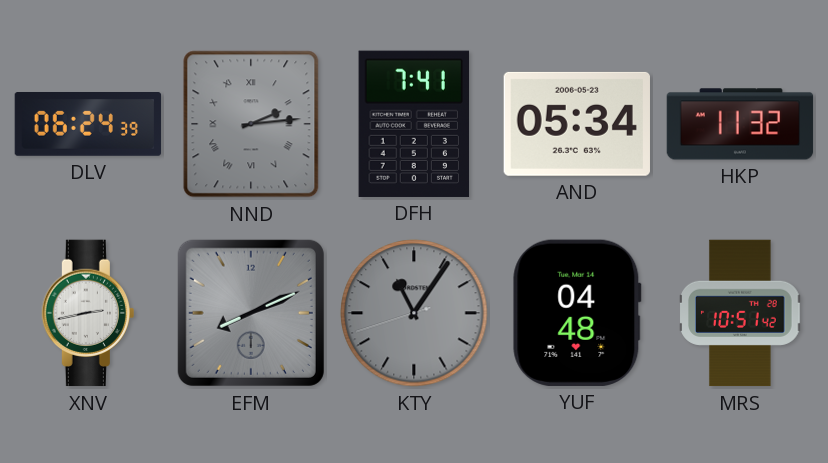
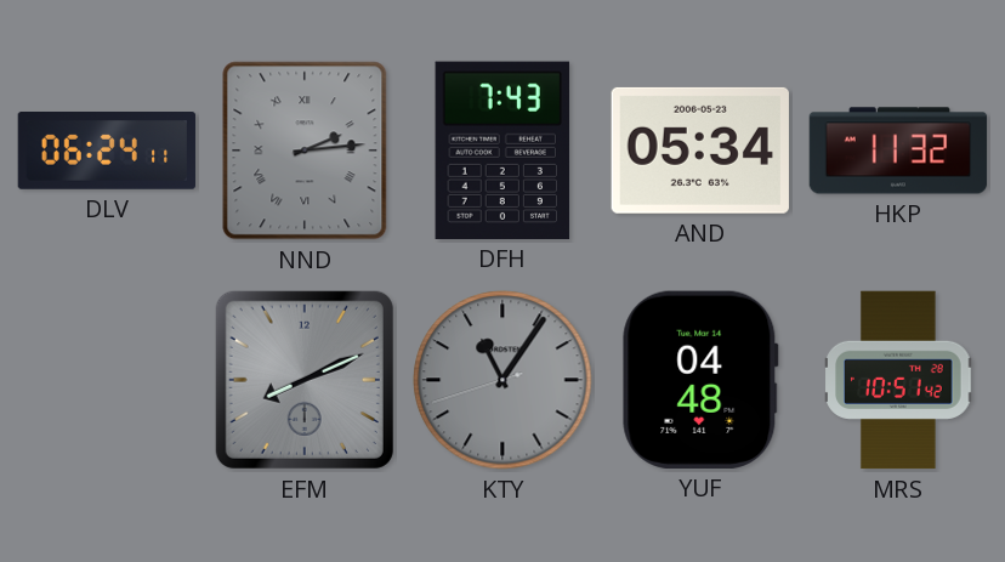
DLV: 06:24:39 -> 06:24:11 (107, 152)
DFH: 7:41 -> 7:43 (502, 151)
XNV: 2:43 -> none (88, 313)
